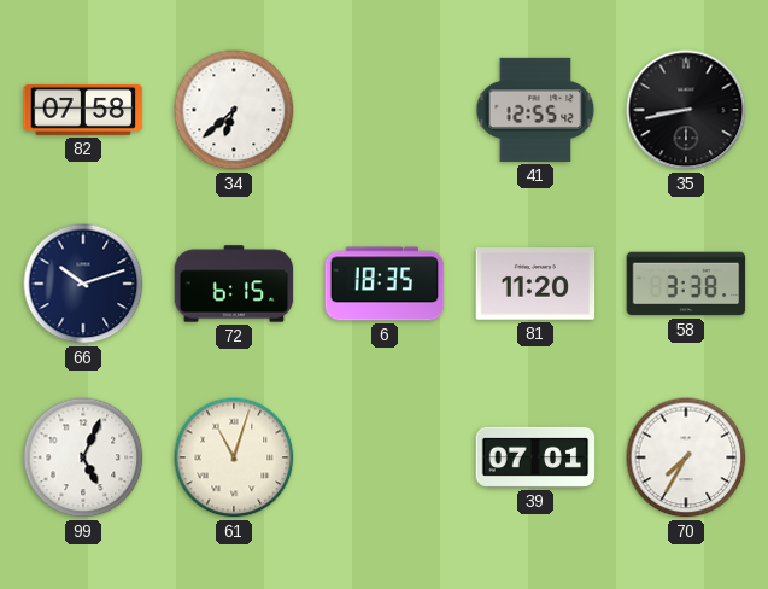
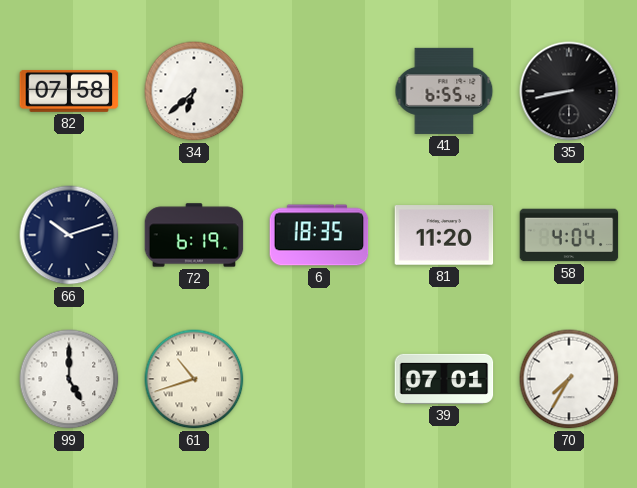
41: 12:55 -> 6:55 (444, 91)
72: 6:15 -> 6:19 (194, 235)
58: 3:38 -> 4:04 (569, 235)
99: 5:04 -> 5:00 (69, 379)
61: 11:03 -> 10:42 (194, 379)
